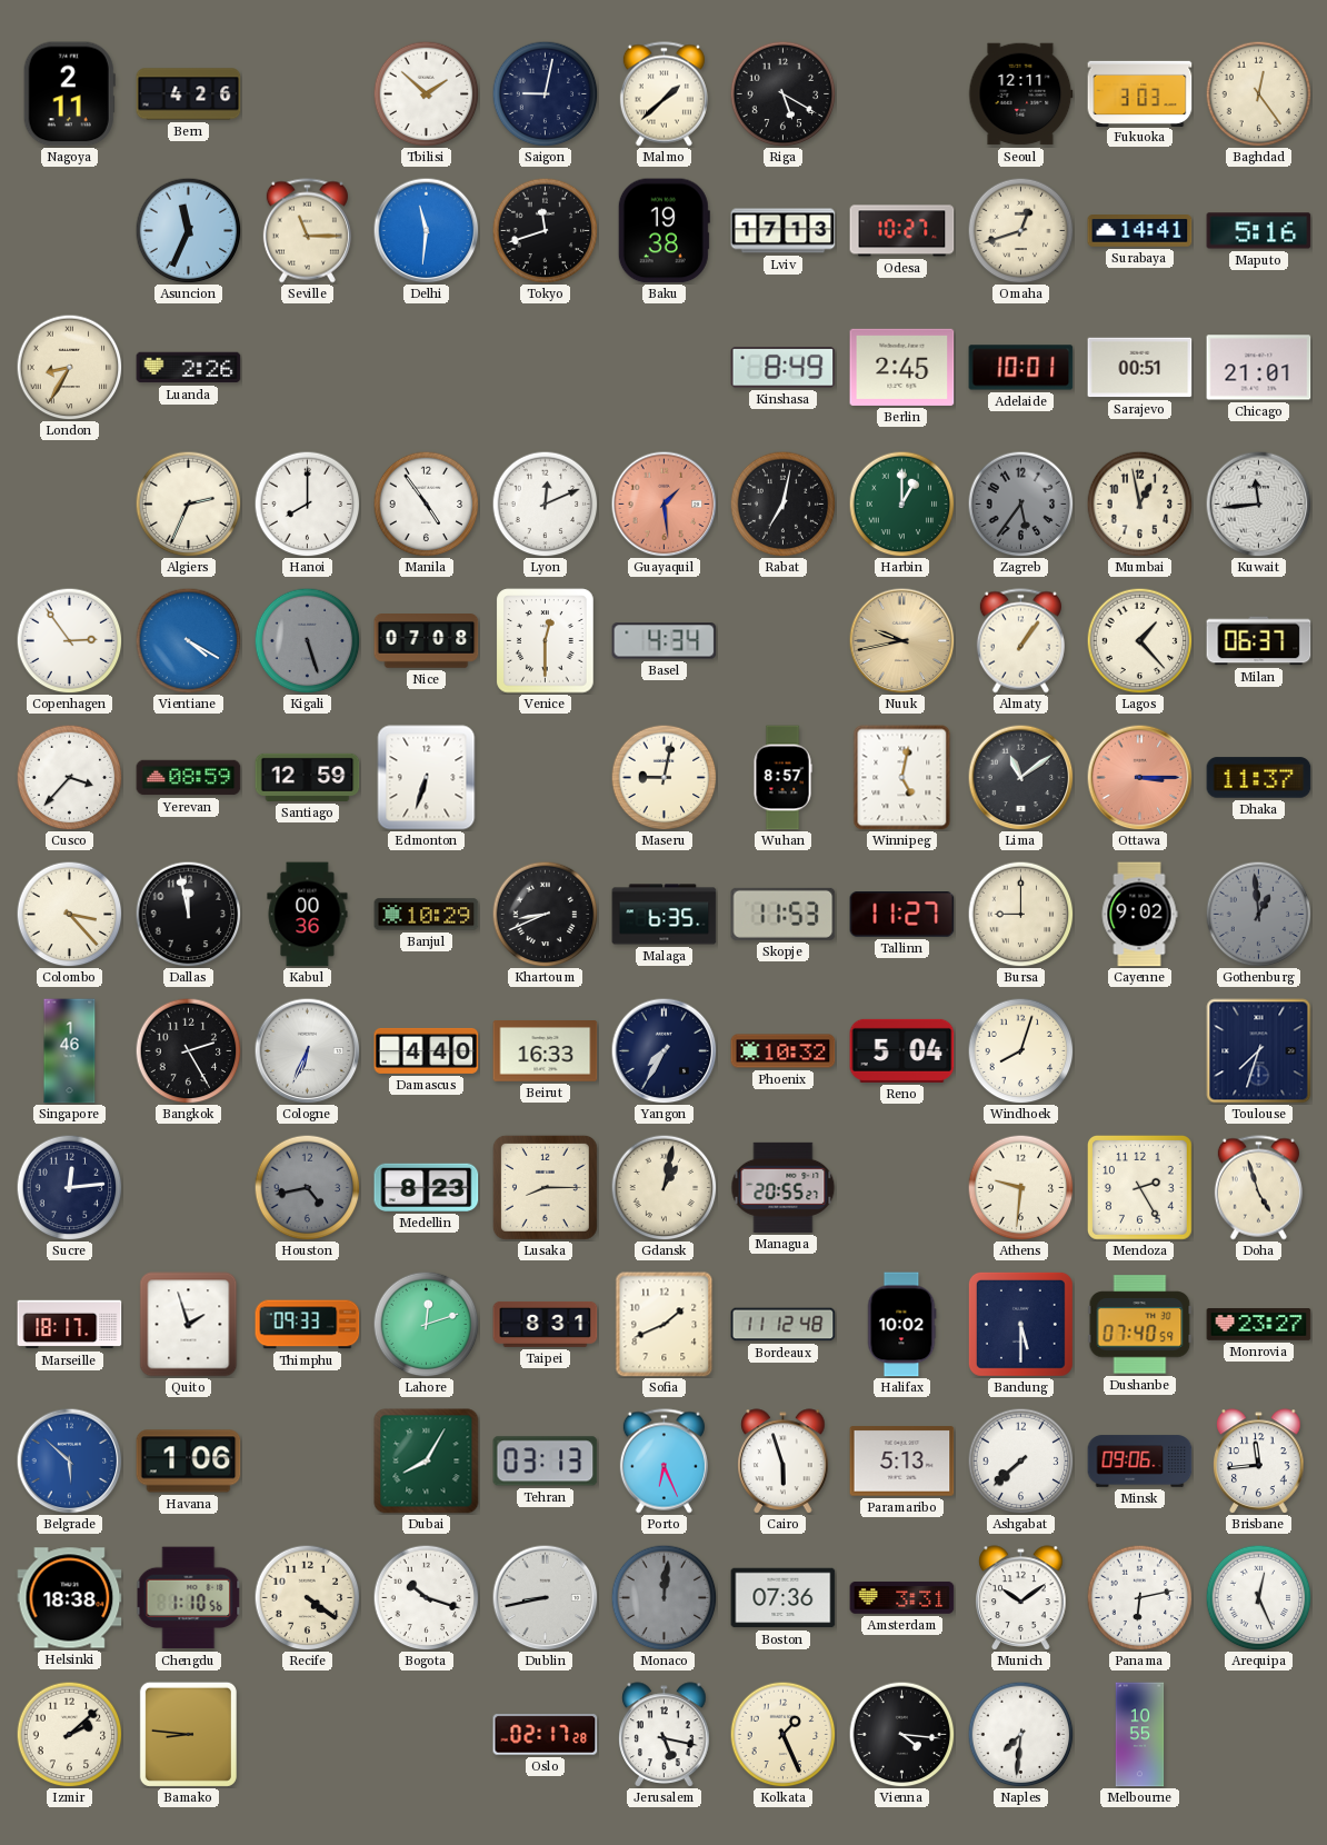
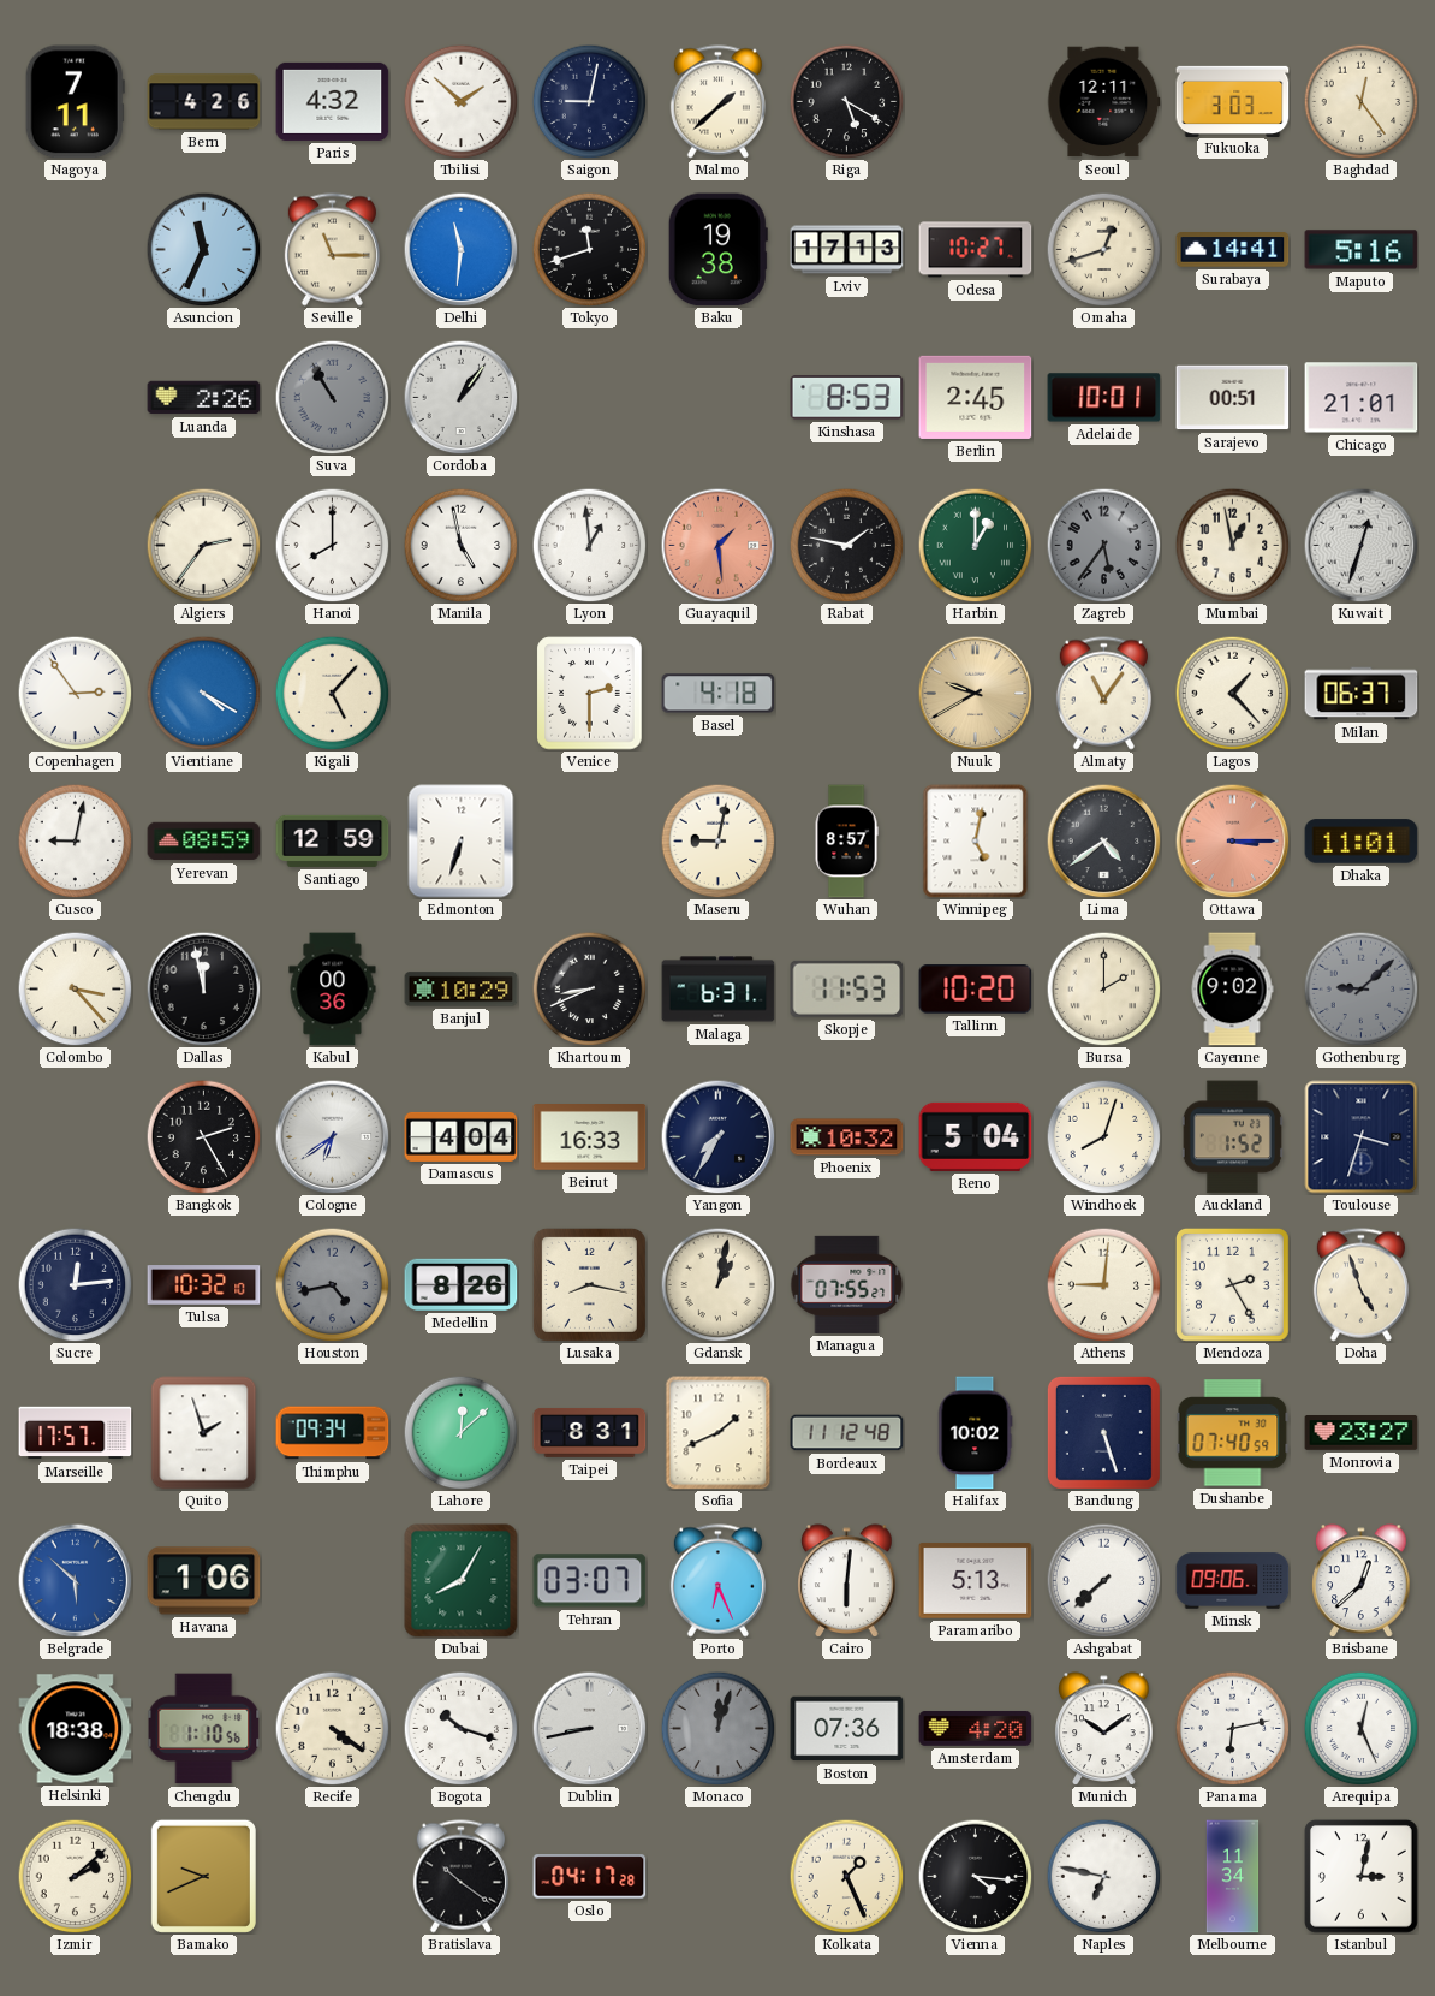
Nagoya: 2:11 -> 7:11 (75, 102)
Paris: none -> 4:32 (333, 101)
London: 8:35 -> none (69, 367)
Suva: none -> 10:55 (332, 397)
Cordoba: none -> 1:06 (460, 397)
Kinshasa: 8:49 -> 8:53 (847, 398)
Algiers: 2:34 -> 2:36 (203, 545)
Manila: 4:54 -> 4:58 (460, 545)
Lyon: 12:11 -> 12:59 (589, 545)
Rabat: 7:02 -> 1:47 (846, 545)
Kuwait: 11:44 -> 12:33 (1360, 545)
Kigali: 5:27 -> 5:07 (332, 693)
Kigali dial: grey -> cream (332, 693)
Nice: 07:08 -> none (427, 641)
Venice: 12:30 -> 2:30 (590, 694)
Basel: 4:34 -> 4:18 (719, 694)
Nuuk: 9:43 -> 9:40 (975, 693)
Almaty: 1:06 -> 11:06 (1103, 694)
Cusco: 3:37 -> 9:02 (75, 840)
Lima: 11:09 -> 4:39 (1103, 840)
Dhaka: 11:37 -> 11:01 (1362, 842)
Malaga: 6:35 -> 6:31 (719, 990)
Tallinn: 11:27 -> 10:20 (976, 990)
Bursa: 9:00 -> 2:00 (1103, 988)
Gothenburg: 12:59 -> 9:08 (1360, 988)
Singapore: 1:46 -> none (70, 1051)
Cologne: 6:34 -> 6:39 (332, 1136)
Damascus: 4:40 -> 4:04 (462, 1136)
Auckland: none -> 1:52 (1232, 1137)
Toulouse: 7:33 -> 3:33 (1362, 1137)
Tulsa: none -> 10:32 (204, 1285)
Medellin: 8:23 -> 8:26 (462, 1284)
Lusaka: 8:15 -> 8:17 (589, 1284)
Managua: 20:55 -> 07:55 (847, 1284)
Athens: 9:31 -> 9:01 (1103, 1284)
Marseille: 18:17 -> 17:57 (76, 1433)
Thimphu: 09:33 -> 09:34 (333, 1433)
Lahore: 12:12 -> 12:08 (460, 1432)
Bandung: 5:30 -> 5:27 (1103, 1432)
Tehran: 03:13 -> 03:07 (590, 1581)
Cairo: 5:57 -> 6:01 (847, 1581)
Brisbane: 11:44 -> 12:38 (1362, 1581)
Monaco: 12:01 -> 12:03 (717, 1728)
Amsterdam: 3:31 -> 4:20 (976, 1729)
Bamako: 8:46 -> 9:41 (203, 1876)
Bratislava: none -> 10:21 (460, 1877)
Oslo: 02:17 -> 04:17 (590, 1877)
Jerusalem: 5:17 -> none (665, 1735)
Naples: 7:31 -> 6:47 (1103, 1876)
Melbourne: 10:55 -> 11:34 (1233, 1877)
Istanbul: none -> 3:02 (1360, 1876)
